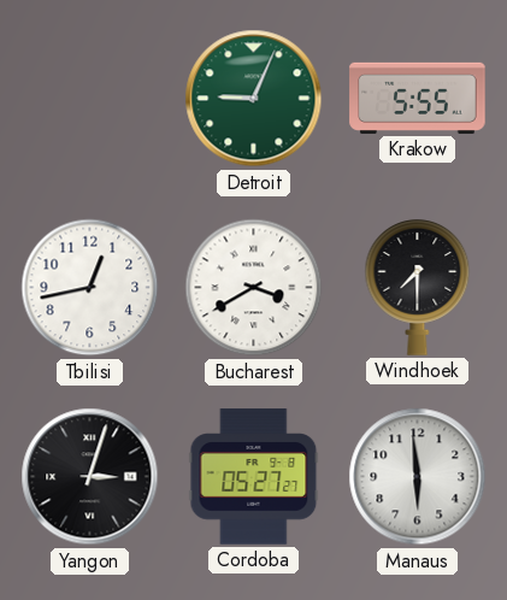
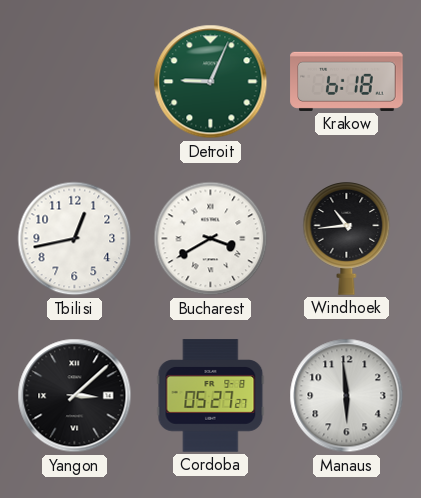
Krakow: 5:55 -> 6:18 (347, 81)
Windhoek: 7:30 -> 10:44 (347, 239)
Yangon: 3:03 -> 3:08 (75, 396)
